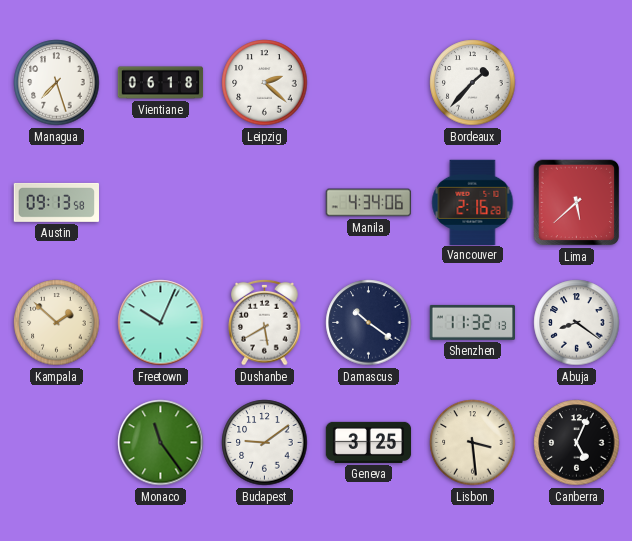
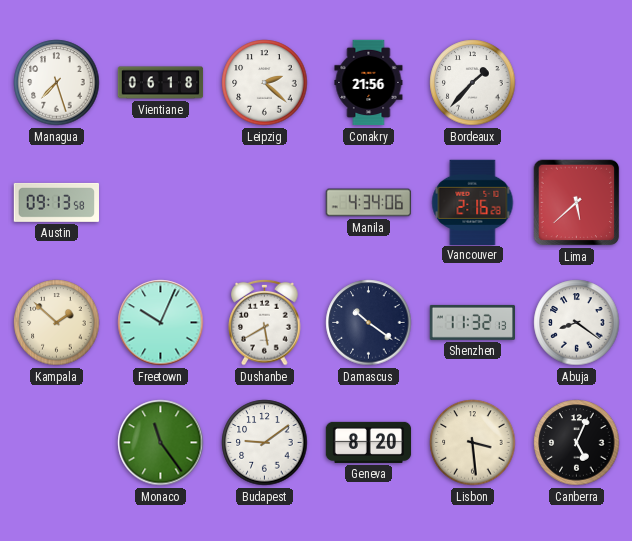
Conakry: none -> 21:56 (369, 83)
Geneva: 3:25 -> 8:20 (369, 442)
